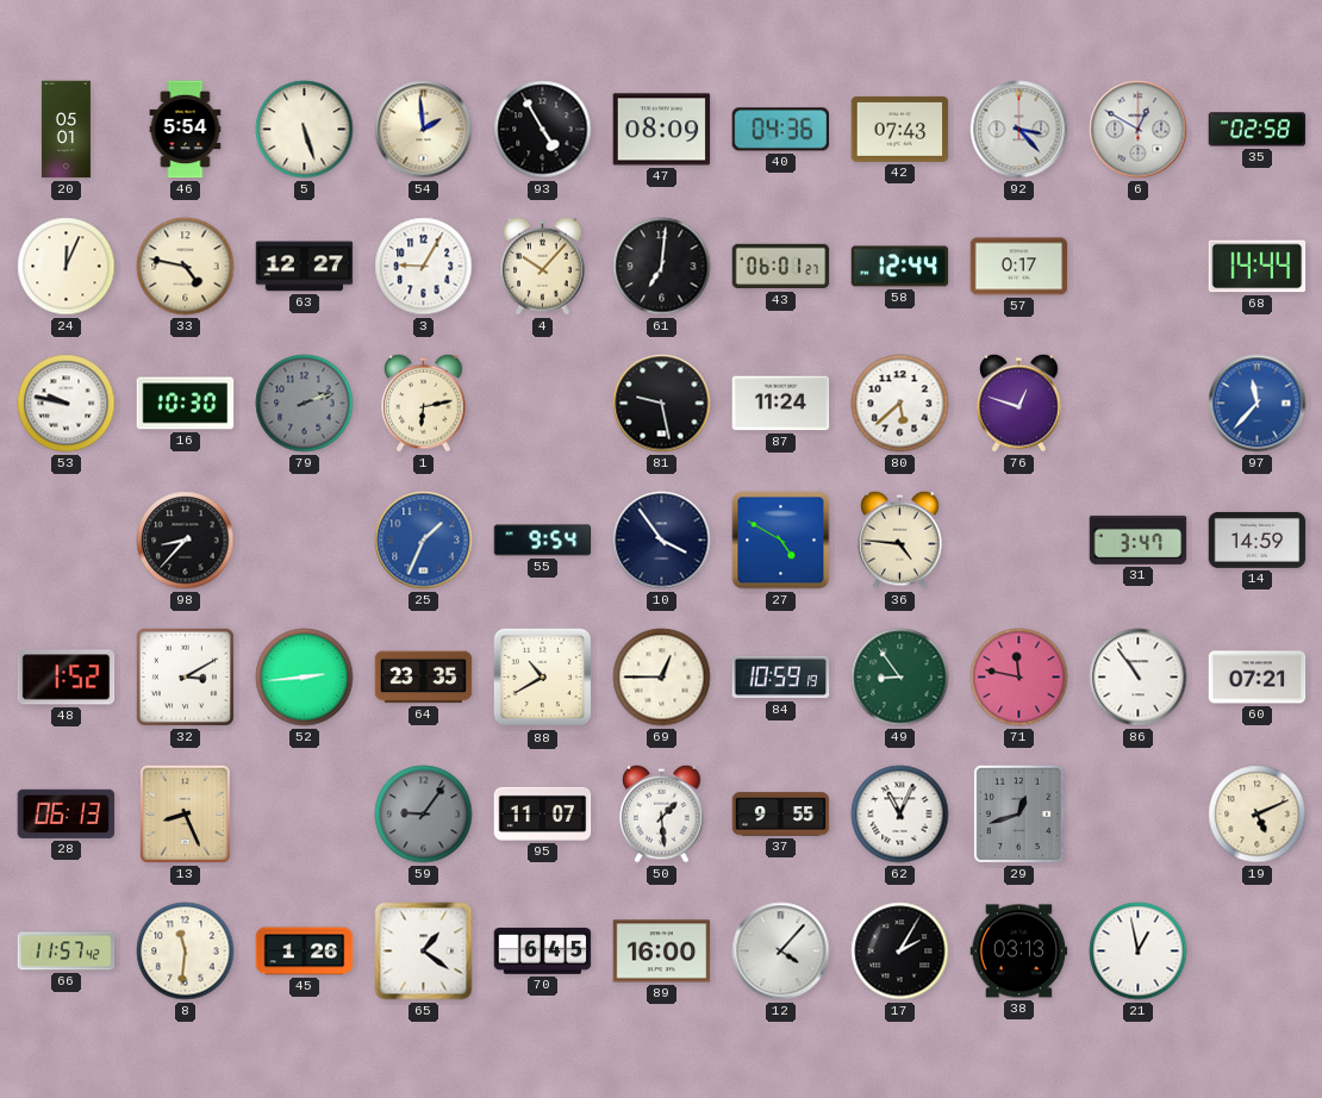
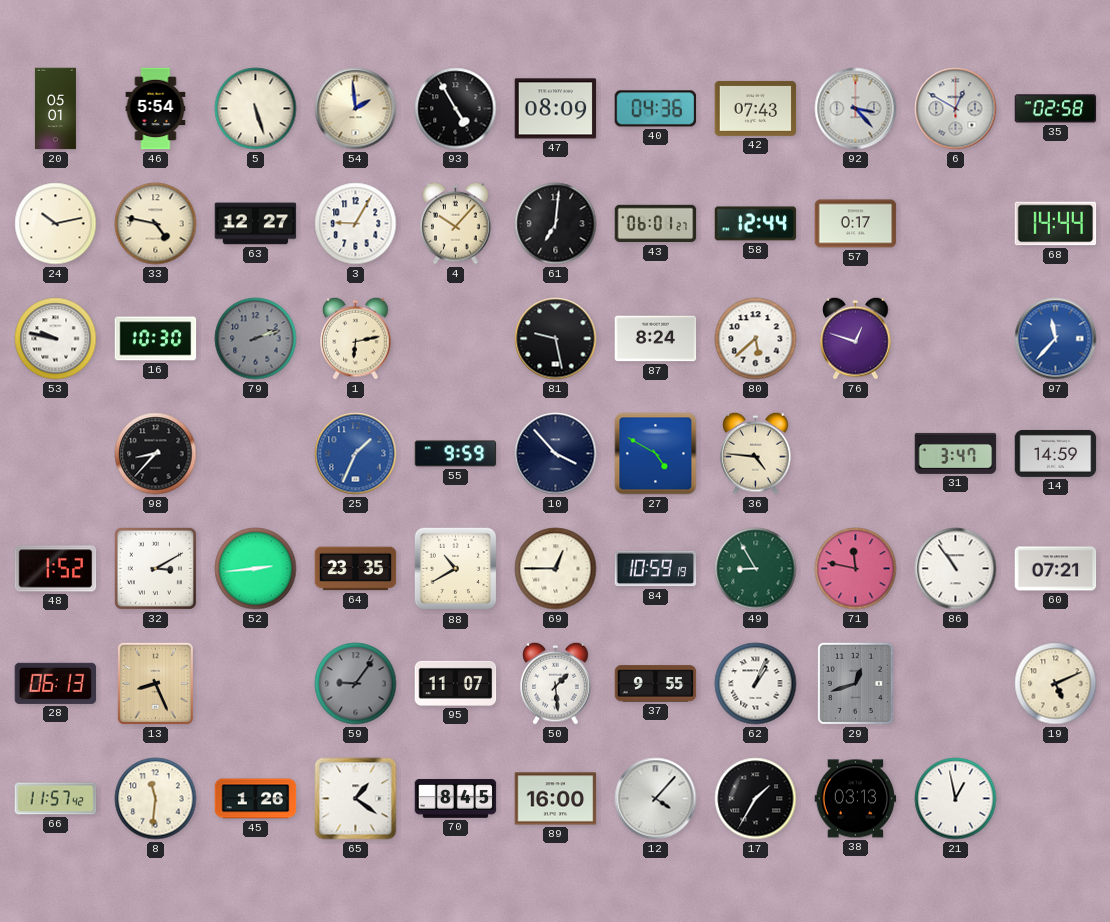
24: 12:04 -> 10:13 (56, 224)
87: 11:24 -> 8:24 (656, 339)
55: 9:54 -> 9:59 (456, 454)
10: 3:54 -> 3:53 (556, 454)
49: 8:54 -> 8:55 (756, 569)
62: 11:04 -> 1:04 (756, 684)
70: 6:45 -> 8:45 (456, 799)
17: 2:05 -> 1:35 (756, 799)
